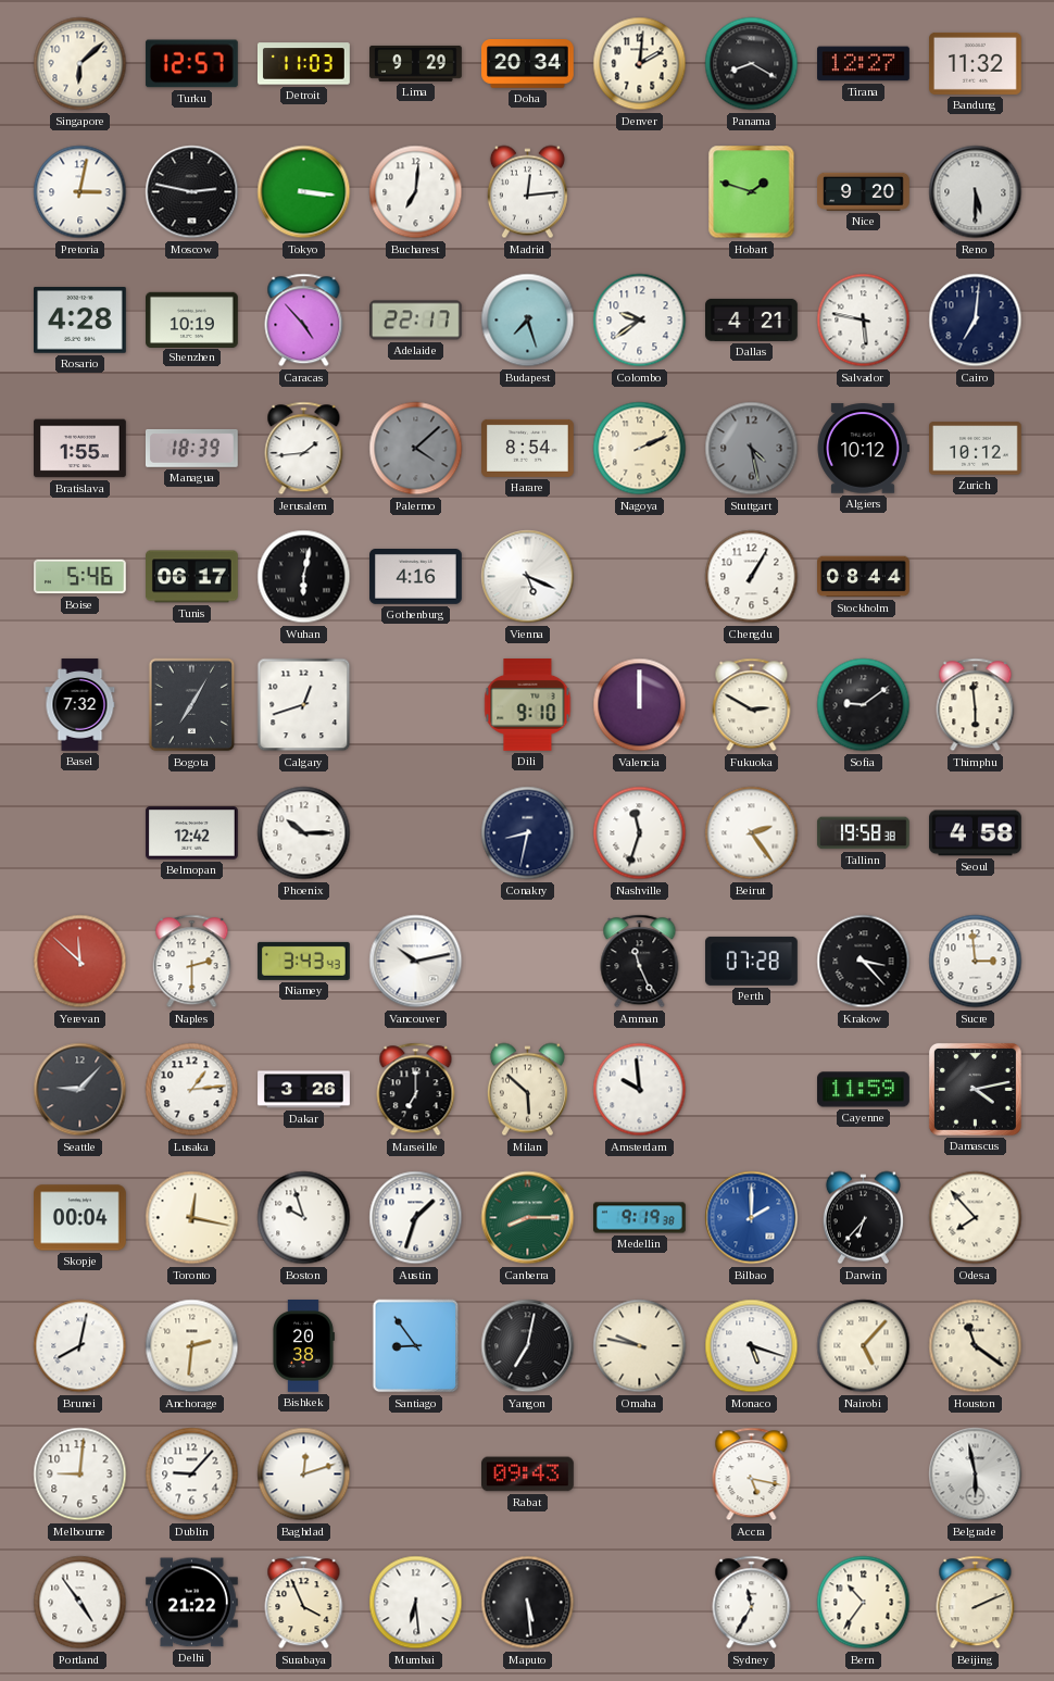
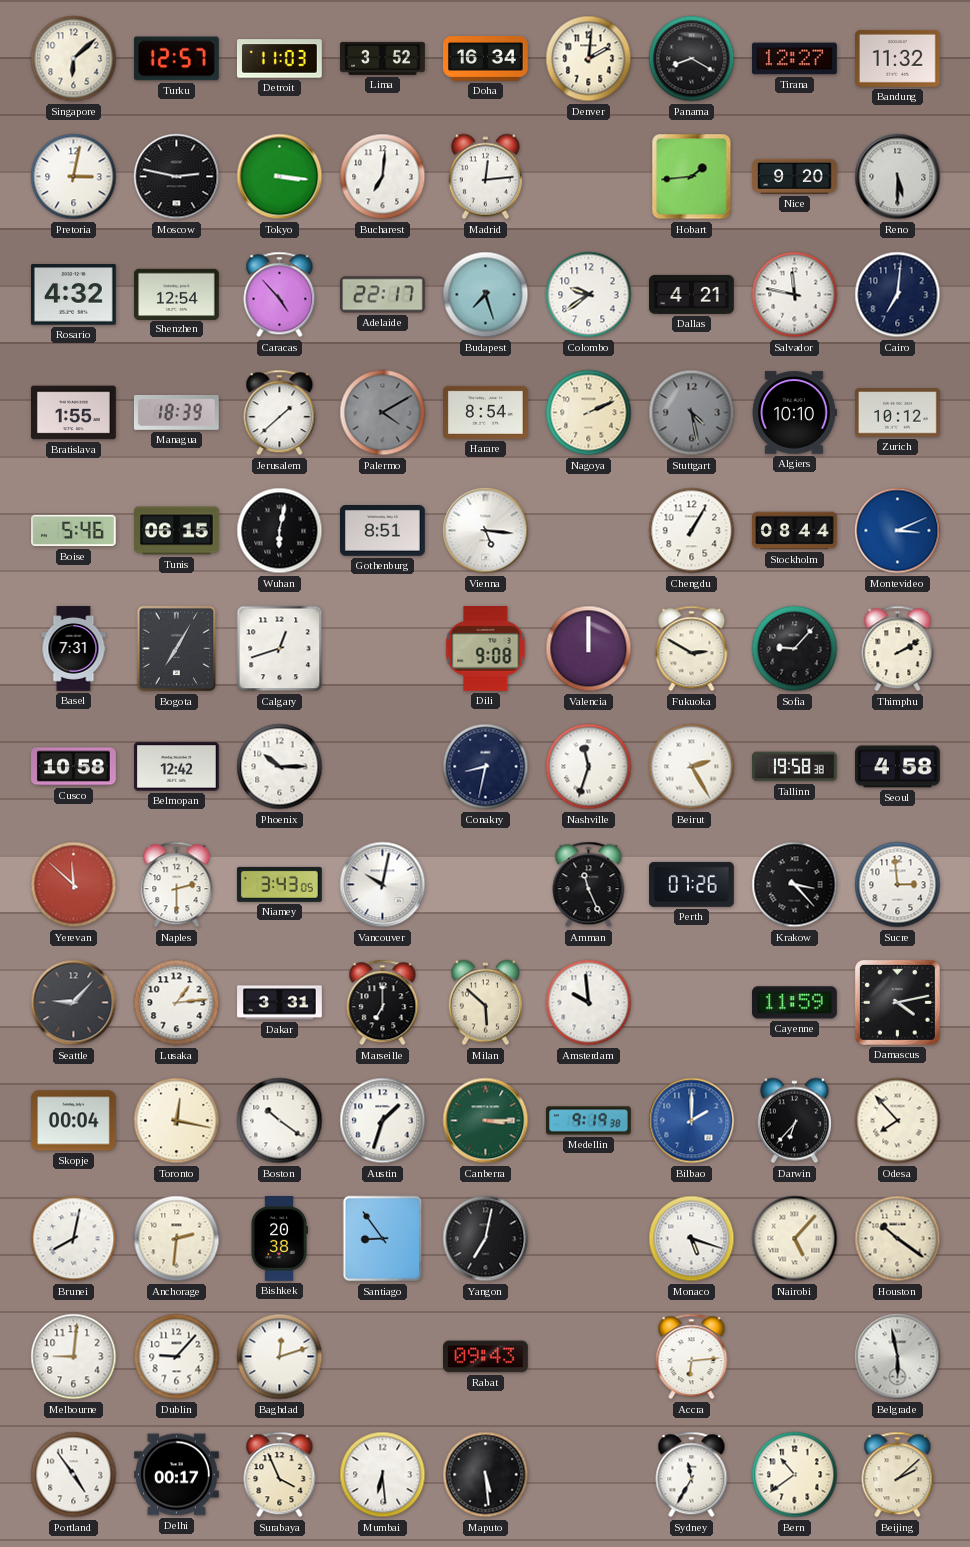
Lima: 9:29 -> 3:52 (383, 58)
Doha: 20:34 -> 16:34 (486, 59)
Hobart: 1:48 -> 1:44 (692, 177)
Rosario: 4:28 -> 4:32 (74, 295)
Shenzhen: 10:19 -> 12:54 (177, 294)
Salvador: 5:47 -> 11:47 (795, 295)
Jerusalem: 1:44 -> 1:38 (280, 413)
Palermo: 4:08 -> 4:10 (383, 413)
Algiers: 10:12 -> 10:10 (794, 413)
Tunis: 06:17 -> 06:15 (177, 531)
Gothenburg: 4:16 -> 8:51 (383, 531)
Vienna: 5:19 -> 5:16 (486, 531)
Montevideo: none -> 3:11 (898, 531)
Basel: 7:32 -> 7:31 (74, 649)
Dili: 9:10 -> 9:08 (486, 649)
Sofia: 9:09 -> 9:07 (795, 649)
Thimphu: 5:59 -> 2:10 (898, 649)
Cusco: none -> 10:58 (74, 767)
Beirut: 2:24 -> 2:25 (692, 767)
Niamey: 3:43:43 -> 3:43:05 (279, 884)
Vancouver: 10:13 -> 10:02 (383, 885)
Perth: 07:28 -> 07:26 (692, 884)
Dakar: 3:26 -> 3:31 (280, 1003)
Boston: 9:57 -> 10:21 (280, 1121)
Canberra: 8:15 -> 3:15 (486, 1121)
Omaha: 9:47 -> none (640, 1346)
Houston: 11:21 -> 10:21 (898, 1239)
Accra: 5:17 -> 6:14 (692, 1357)
Delhi: 21:22 -> 00:17 (177, 1475)
Bern: 10:36 -> 10:39 (795, 1475)
Beijing: 2:11 -> 2:08 (898, 1475)
